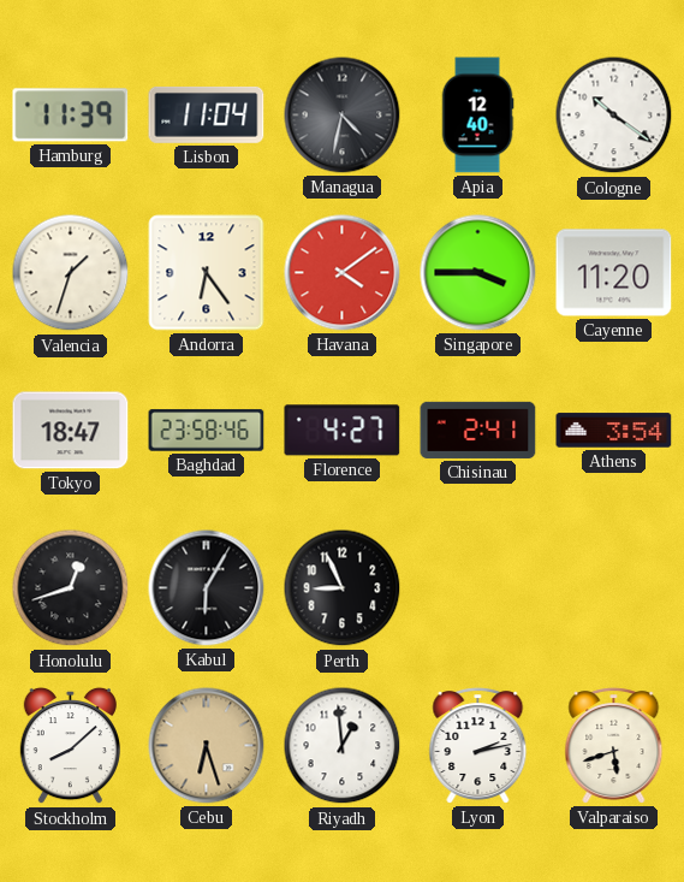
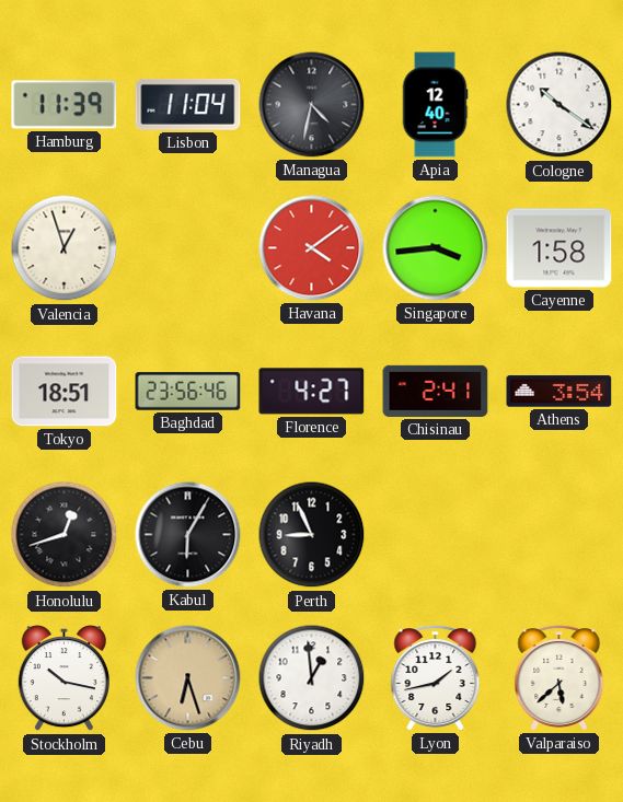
Valencia: 1:33 -> 12:57 (65, 248)
Andorra: 6:24 -> none (207, 273)
Singapore: 3:45 -> 3:44 (436, 248)
Cayenne: 11:20 -> 1:58 (559, 248)
Tokyo: 18:47 -> 18:51 (65, 392)
Baghdad: 23:58 -> 23:56 (188, 392)
Stockholm: 8:08 -> 10:17 (64, 678)
Lyon: 2:13 -> 1:43 (436, 678)
Valparaiso: 5:42 -> 5:38 (559, 678)
